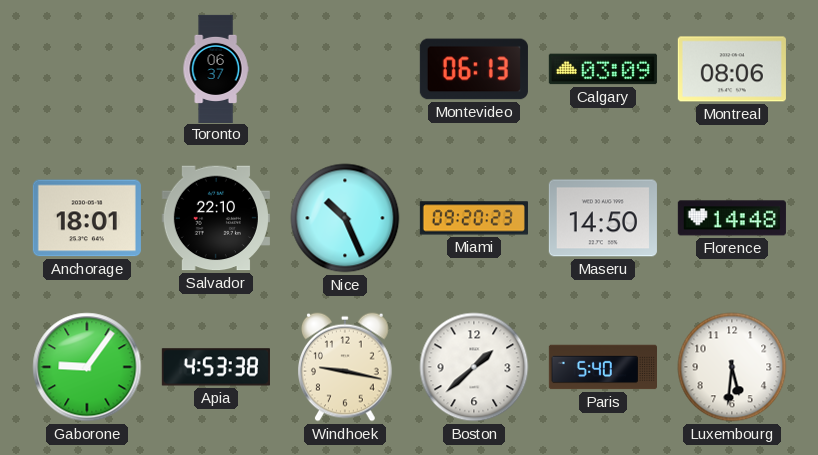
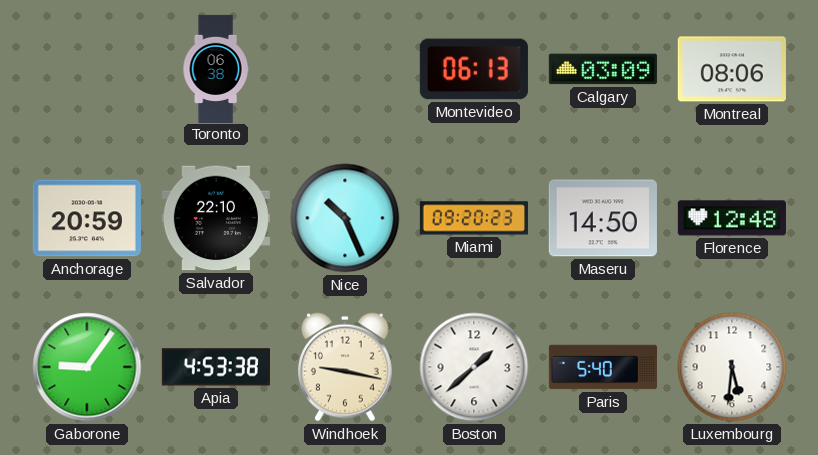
Toronto: 06:37 -> 06:38 (216, 68)
Anchorage: 18:01 -> 20:59 (87, 218)
Florence: 14:48 -> 12:48 (732, 218)
